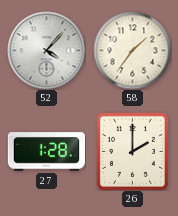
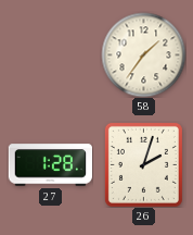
52: 4:07 -> none (46, 50)
26: 2:00 -> 2:03 (143, 164)
